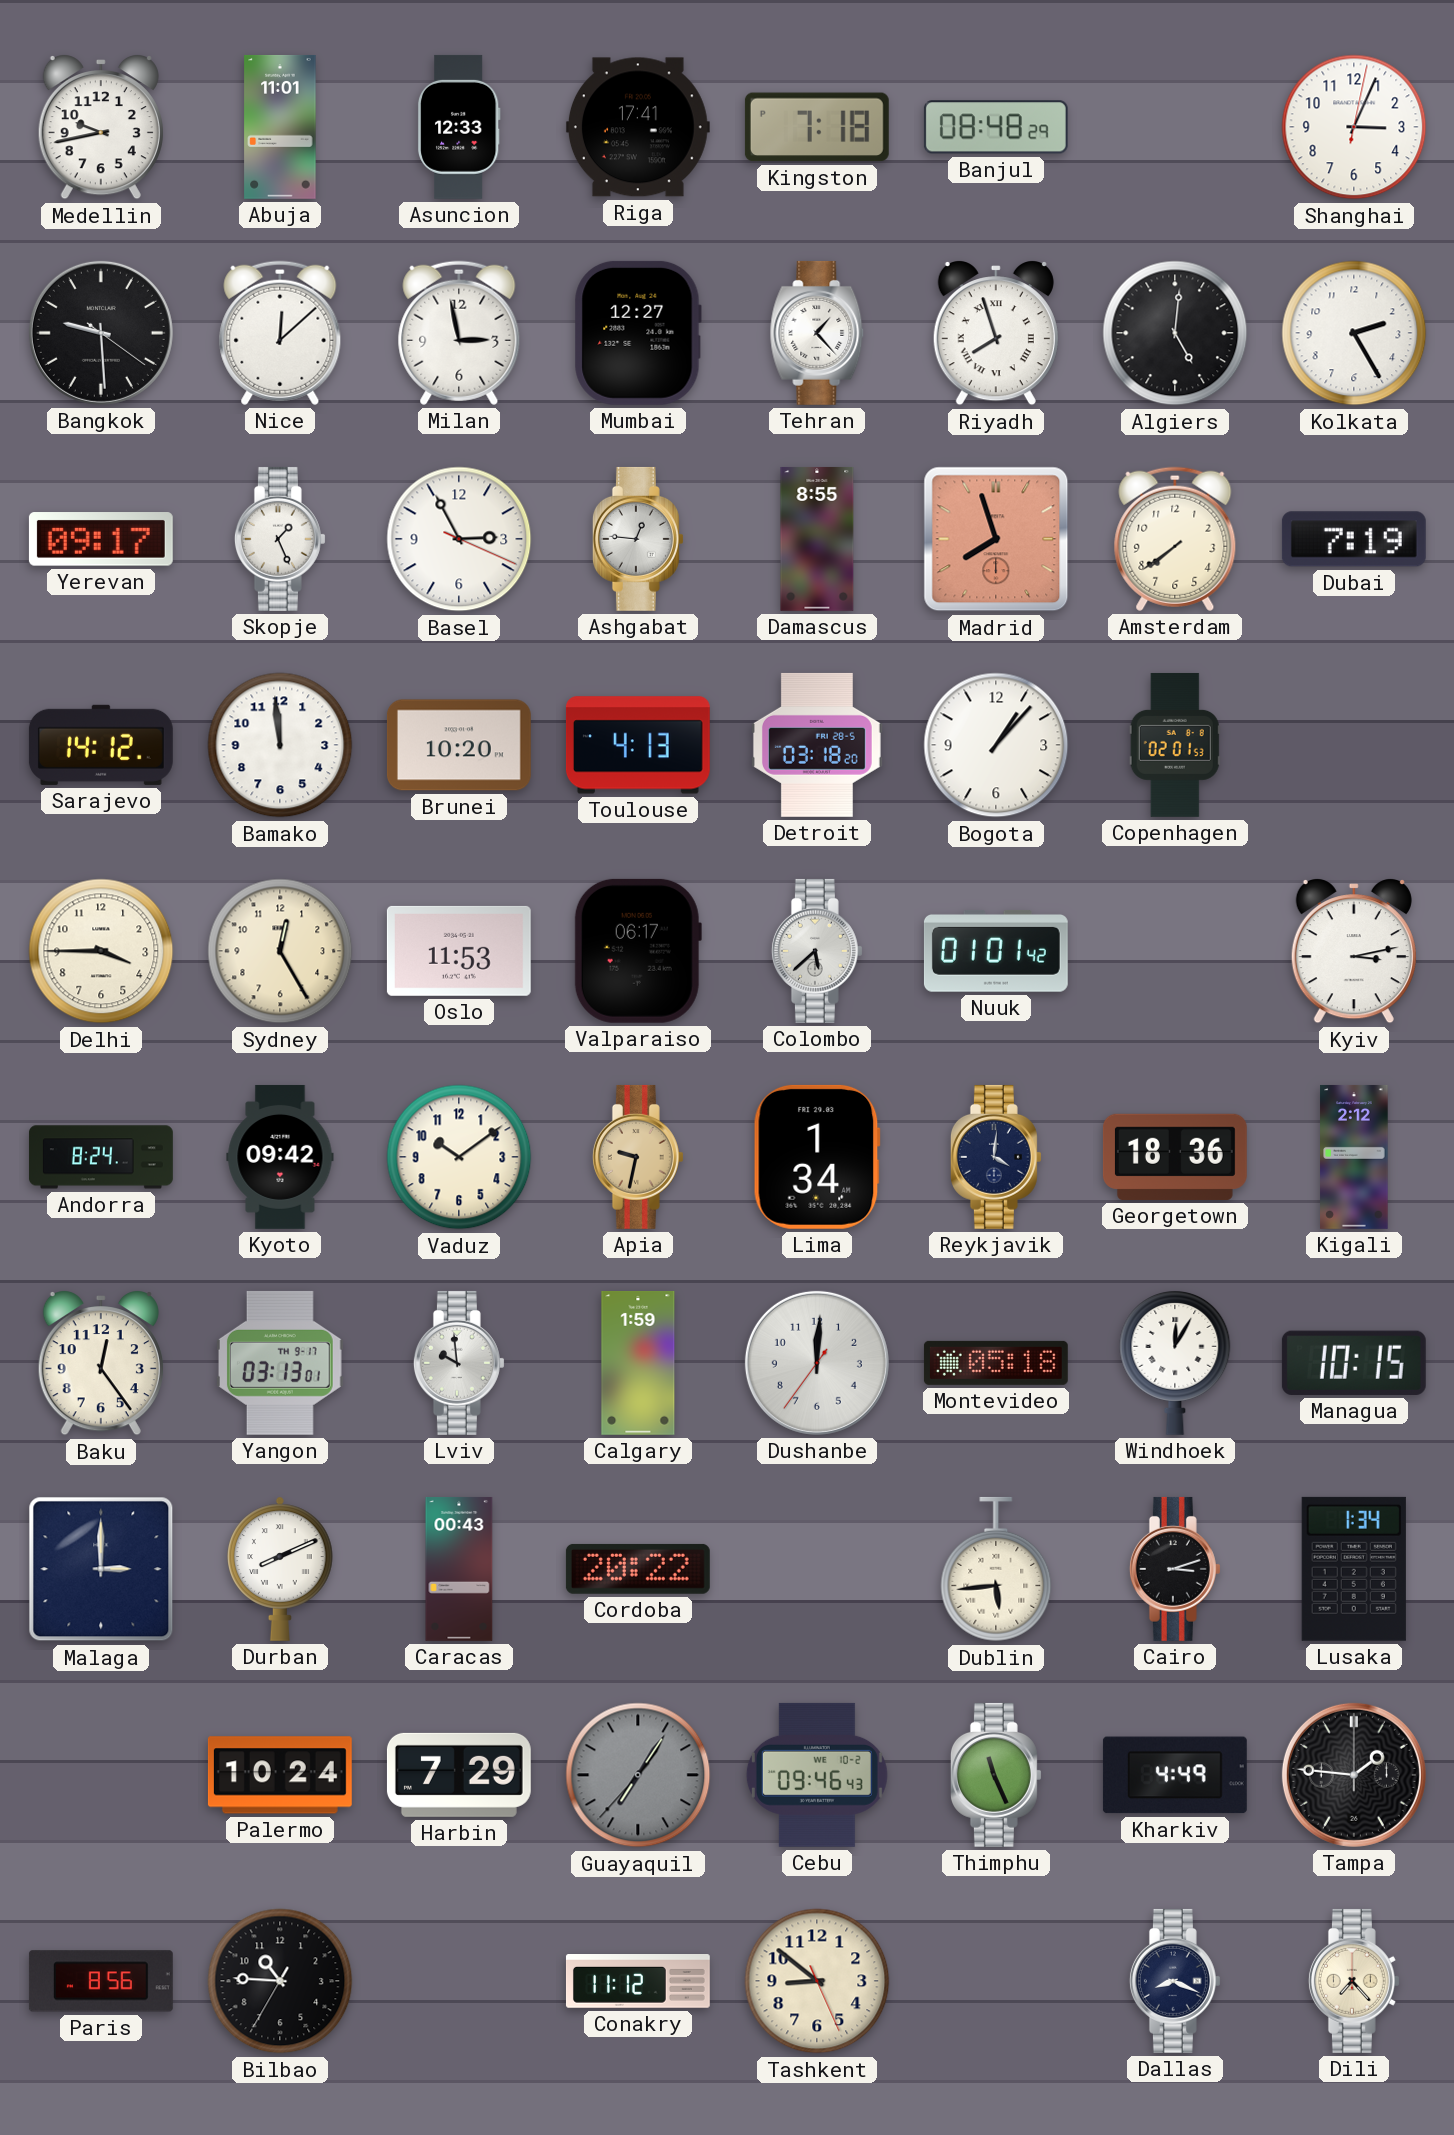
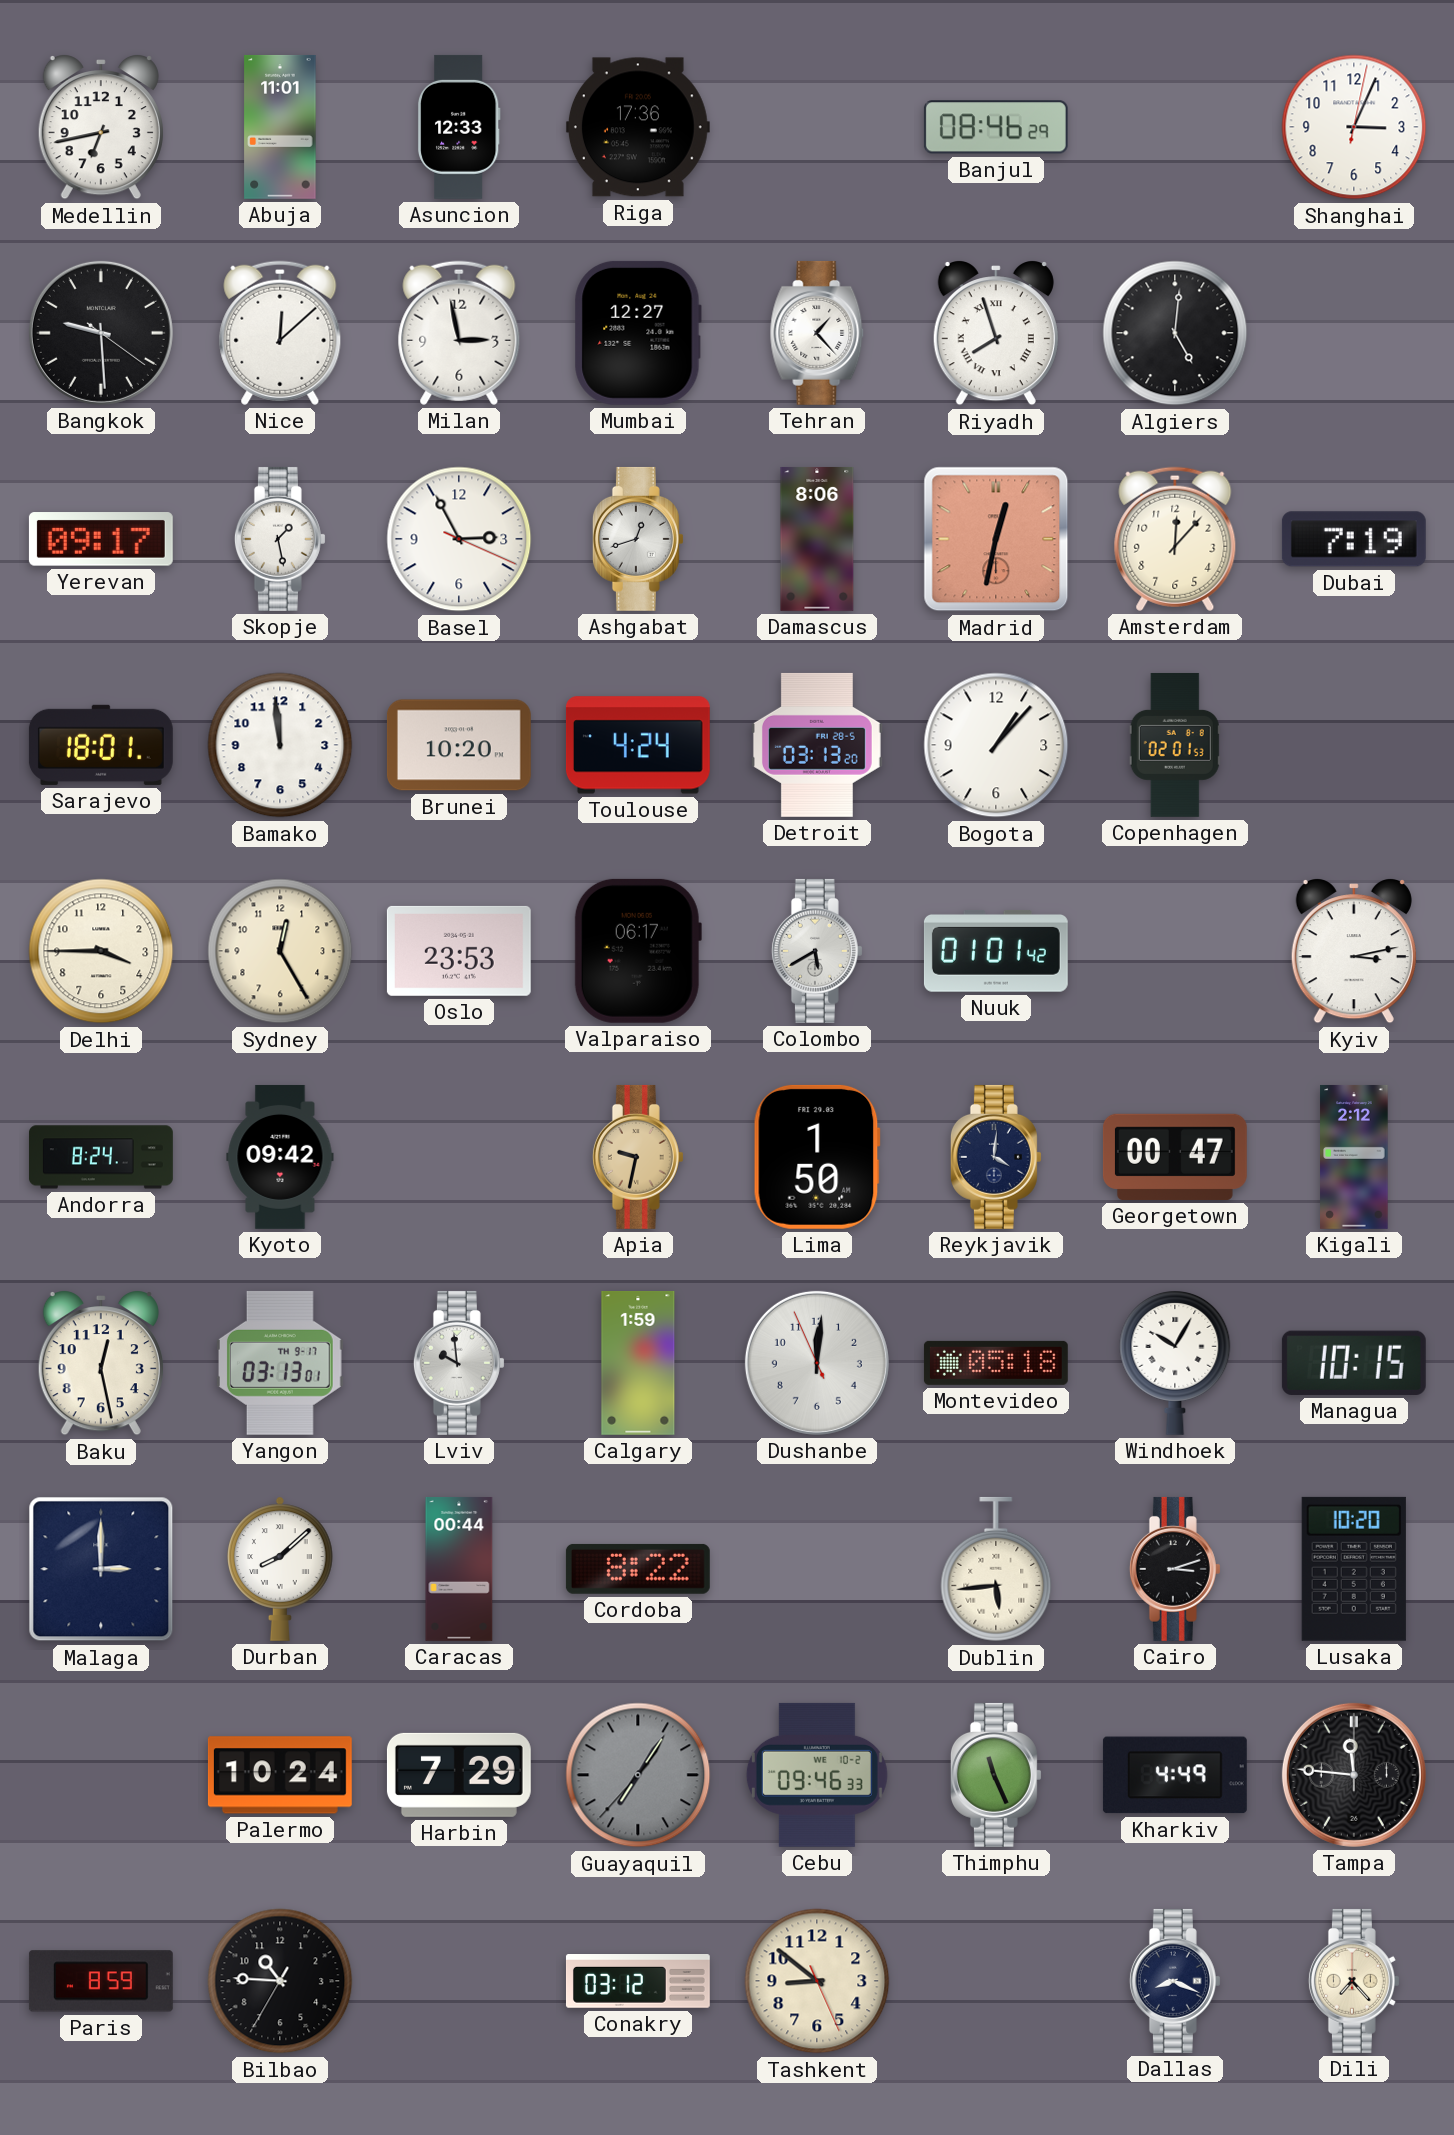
Medellin: 9:43 -> 6:43 (101, 128)
Riga: 17:41 -> 17:36 (638, 127)
Kingston: 7:18 -> none (817, 127)
Banjul: 08:48 -> 08:46 (996, 127)
Kolkata: 2:25 -> none (1354, 333)
Skopje: 1:26 -> 1:28 (280, 539)
Ashgabat: 12:46 -> 12:42 (638, 539)
Damascus: 8:55 -> 8:06 (817, 539)
Madrid: 7:57 -> 12:32 (996, 539)
Amsterdam: 7:39 -> 12:07 (1175, 539)
Sarajevo: 14:12 -> 18:01 (101, 745)
Toulouse: 4:13 -> 4:24 (638, 745)
Detroit: 03:18 -> 03:13 (817, 745)
Oslo: 11:53 -> 23:53 (459, 951)
Colombo: 5:38 -> 5:40 (817, 951)
Vaduz: 10:09 -> none (459, 1157)
Lima: 1:34 -> 1:50 (817, 1157)
Georgetown: 18:36 -> 00:47 (1175, 1157)
Baku: 12:24 -> 12:28 (101, 1364)
Dushanbe: 12:00:36 -> 12:00:56 (817, 1363)
Windhoek: 12:05 -> 10:05 (1175, 1362)
Durban: 8:11 -> 8:08 (280, 1569)
Caracas: 00:43 -> 00:44 (459, 1569)
Cordoba: 20:22 -> 8:22 (638, 1569)
Lusaka: 1:34 -> 10:20 (1354, 1569)
Cebu: 09:46:43 -> 09:46:33 (817, 1775)
Tampa: 1:46 -> 11:46 (1354, 1775)
Paris: 8:56 -> 8:59 (101, 1981)
Conakry: 11:12 -> 03:12 (638, 1982)
